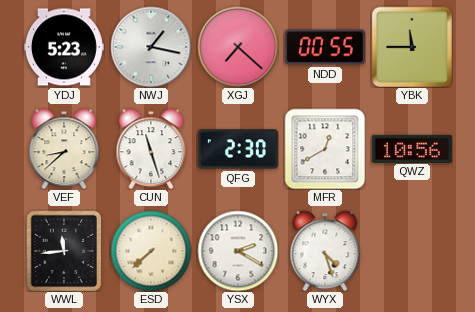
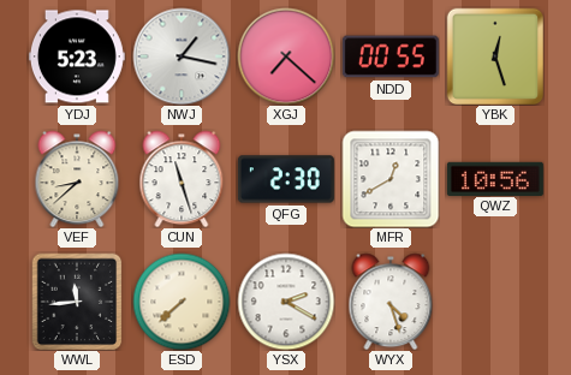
YBK: 11:45 -> 12:27 (494, 55)
